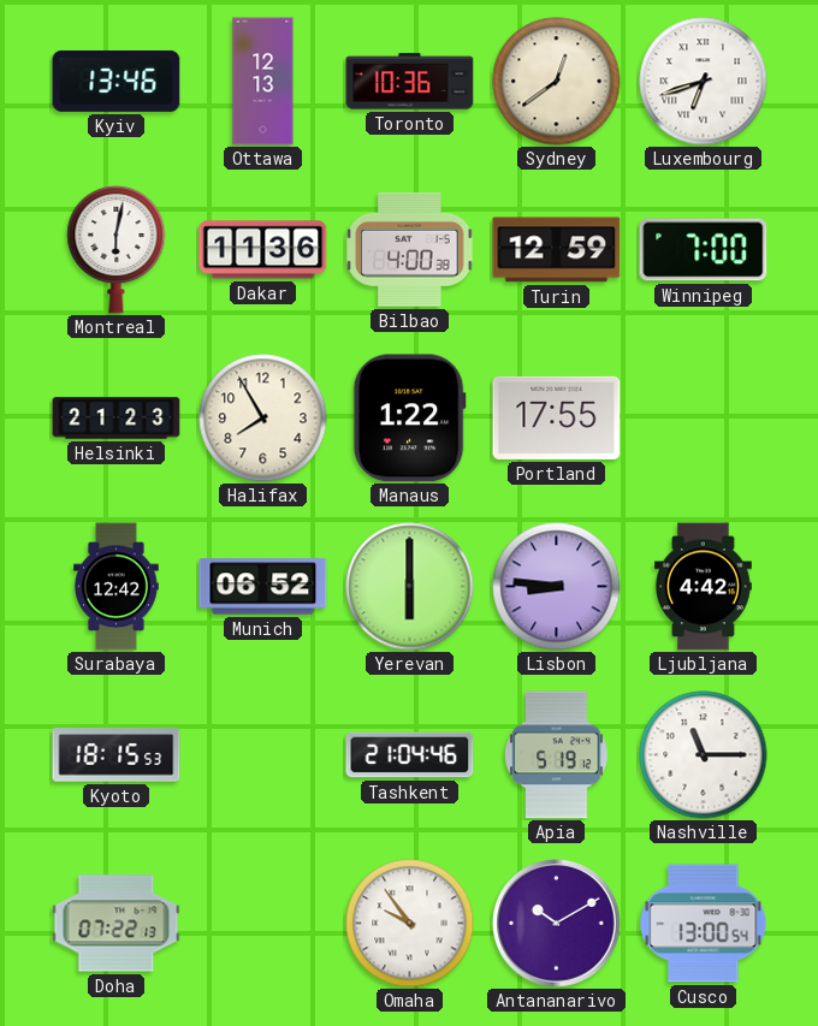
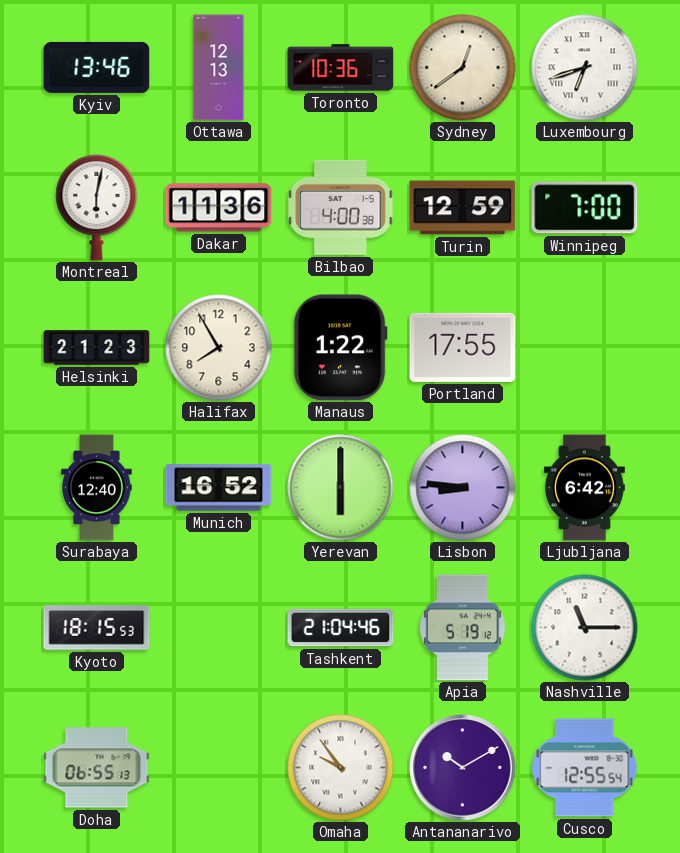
Surabaya: 12:42 -> 12:40 (97, 488)
Munich: 06:52 -> 16:52 (219, 488)
Ljubljana: 4:42 -> 6:42 (585, 488)
Doha: 07:22 -> 06:55 (97, 768)
Cusco: 13:00 -> 12:55 (585, 768)
